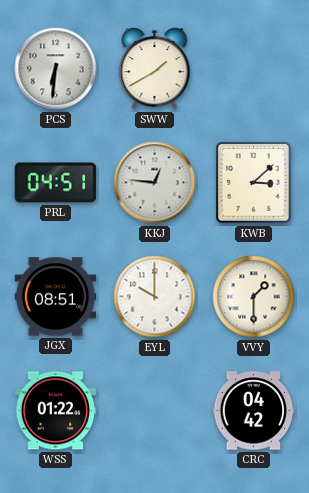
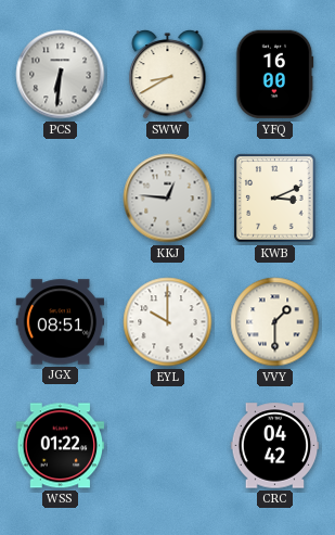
SWW: 1:40 -> 8:40 (168, 75)
YFQ: none -> 16:00 (275, 75)
PRL: 04:51 -> none (56, 183)
KWB: 3:08 -> 3:11 (275, 199)
